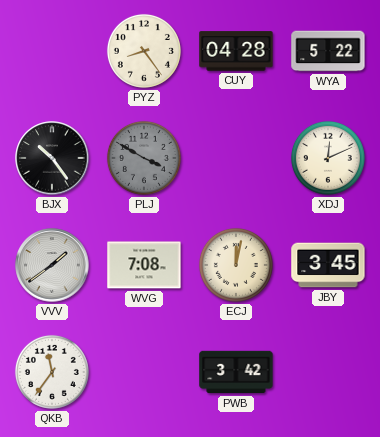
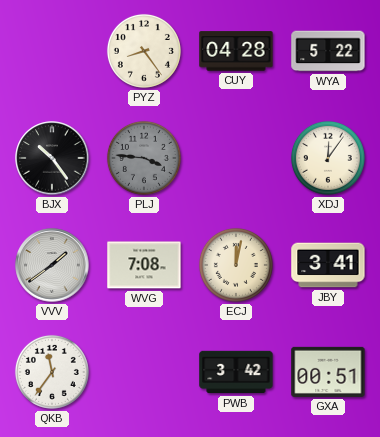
PLJ: 3:50 -> 3:46 (144, 158)
XDJ: 12:11 -> 12:06 (328, 158)
JBY: 3:45 -> 3:41 (328, 265)
GXA: none -> 00:51 (328, 372)
